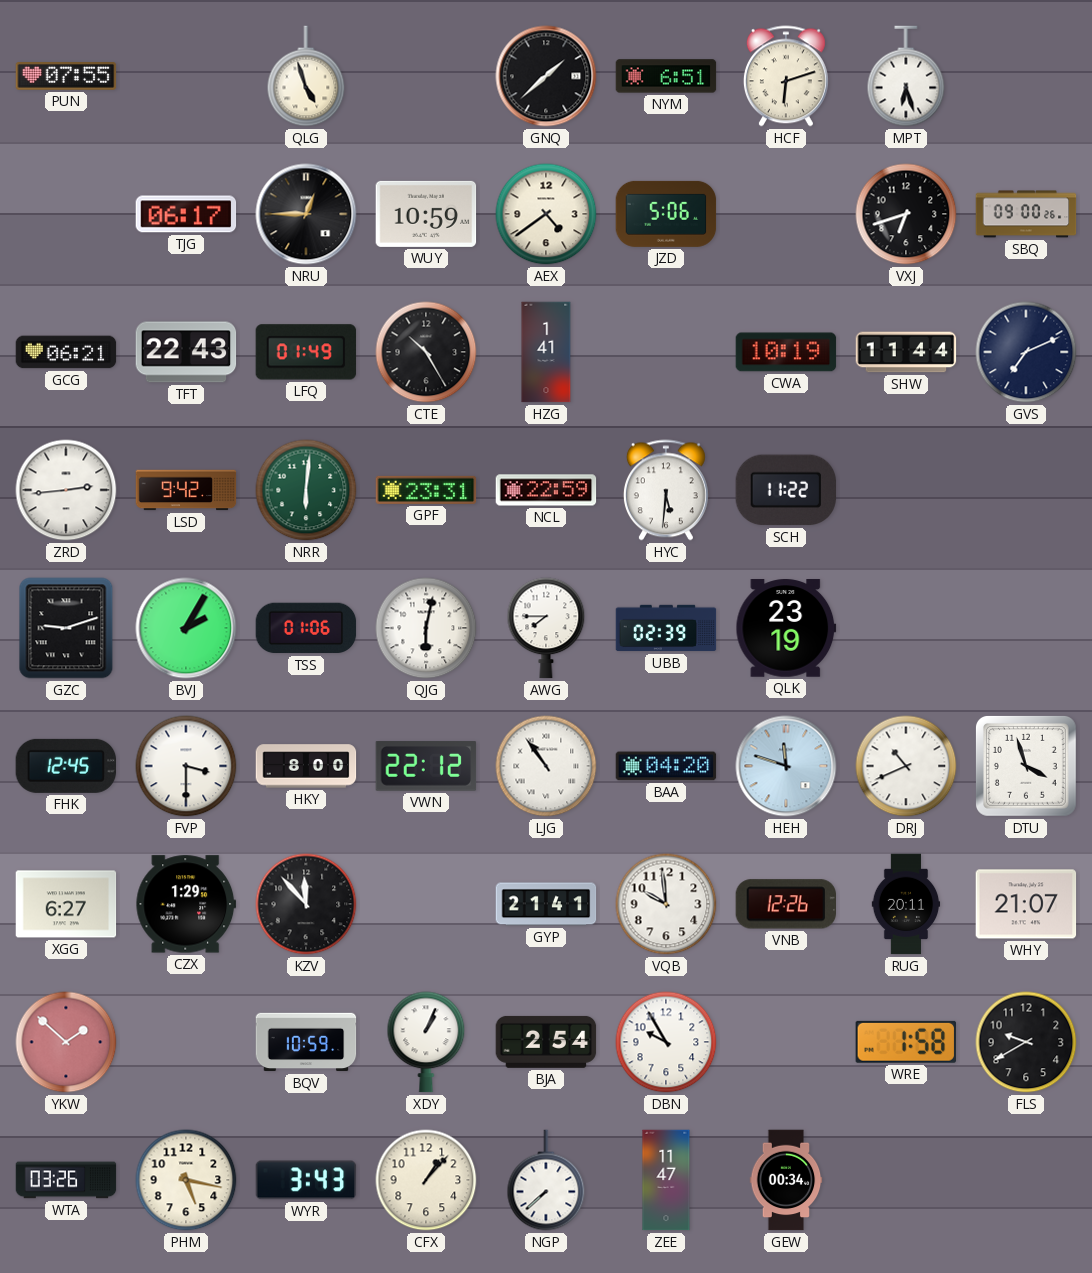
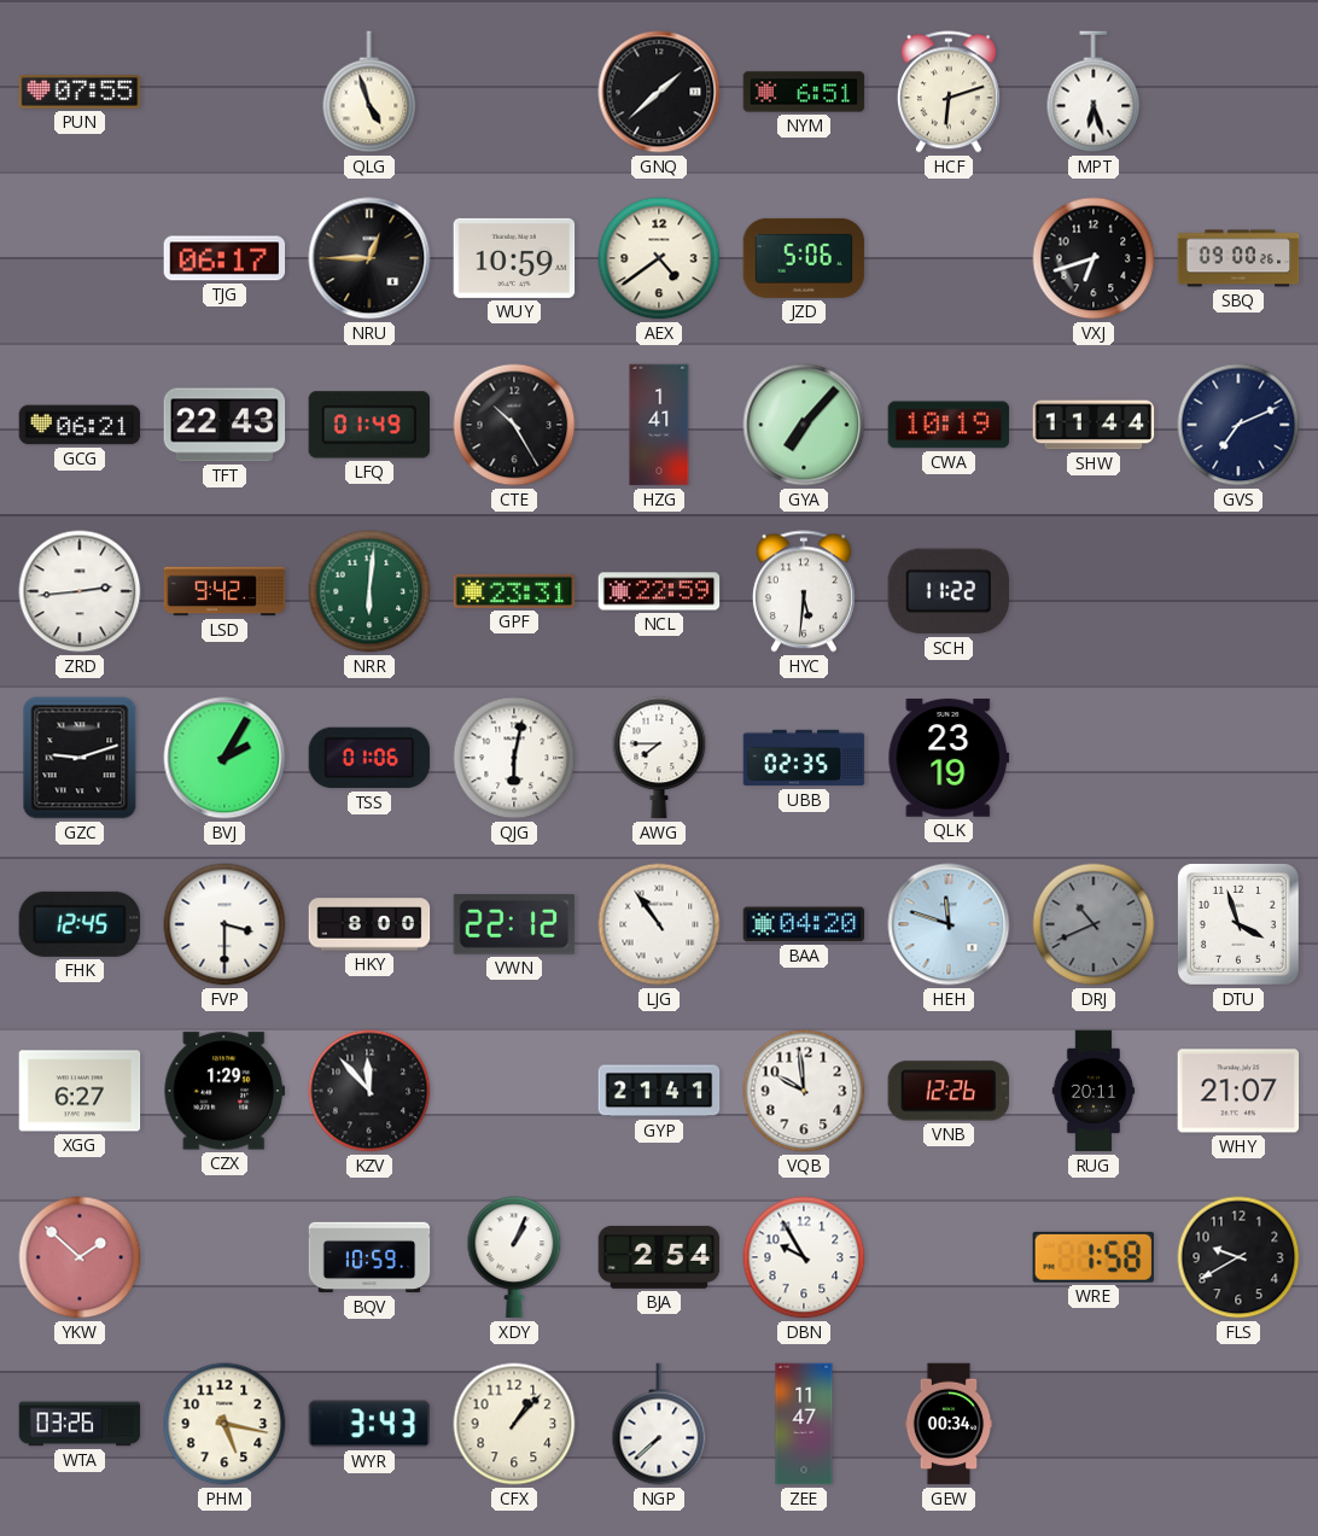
GYA: none -> 7:07 (804, 425)
UBB: 02:39 -> 02:35 (804, 758)
DRJ dial: white -> grey (1094, 924)
